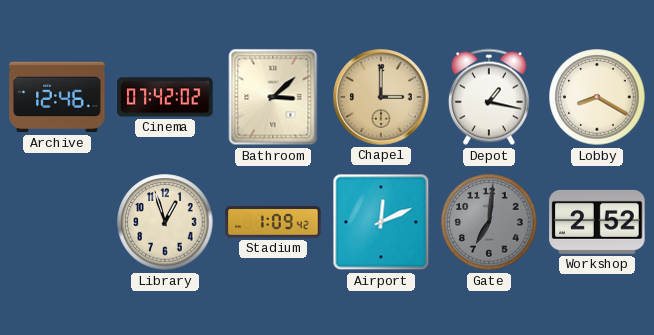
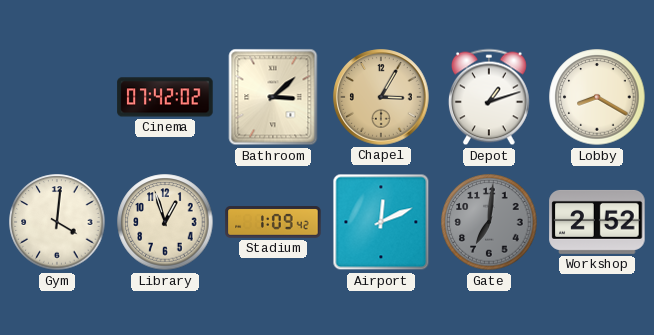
Archive: 12:46 -> none (57, 97)
Chapel: 3:00 -> 3:05 (381, 97)
Depot: 1:17 -> 1:12 (489, 97)
Gym: none -> 4:01 (57, 222)
